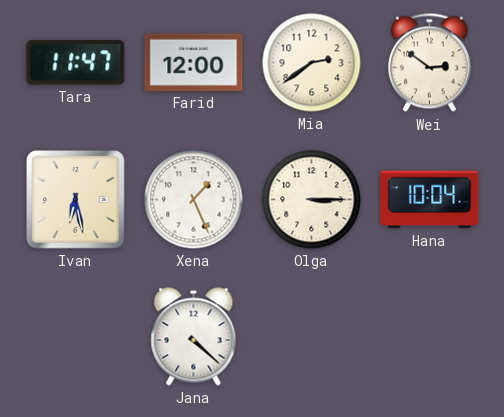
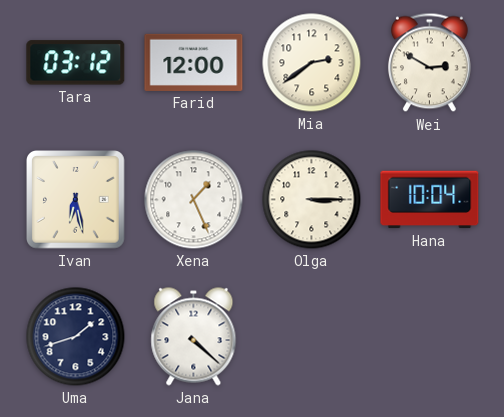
Tara: 11:47 -> 03:12 (76, 63)
Wei: 2:51 -> 2:50 (429, 63)
Uma: none -> 1:42 (76, 337)
